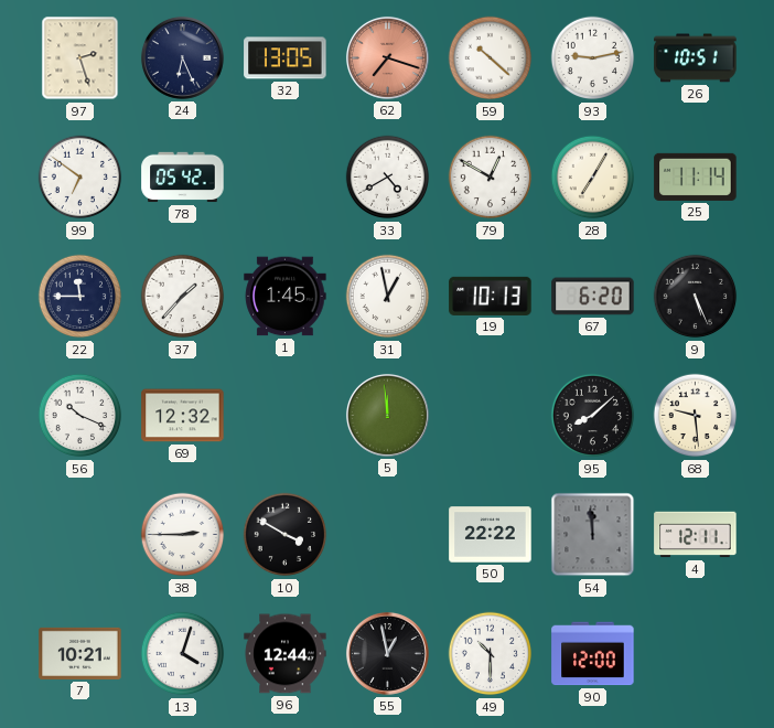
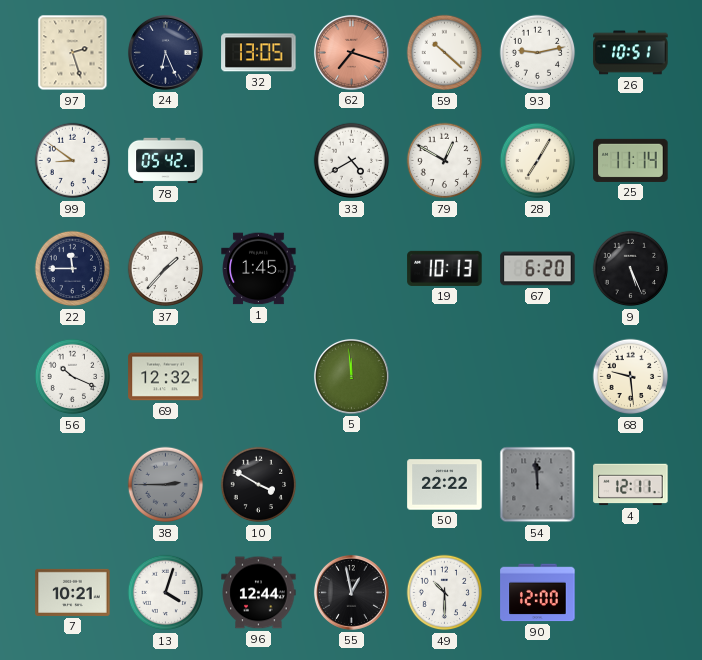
99: 6:51 -> 8:51 (73, 161)
31: 12:58 -> none (388, 297)
95: 8:08 -> none (593, 416)
38 dial: white -> grey (166, 485)
